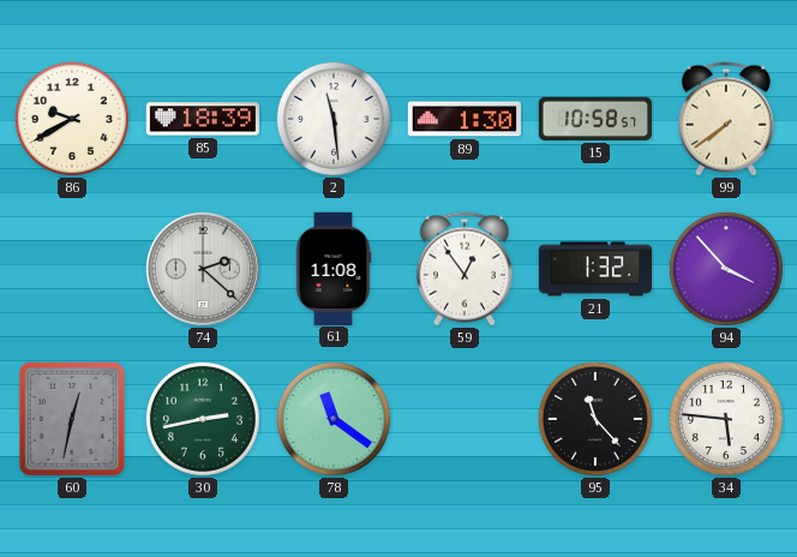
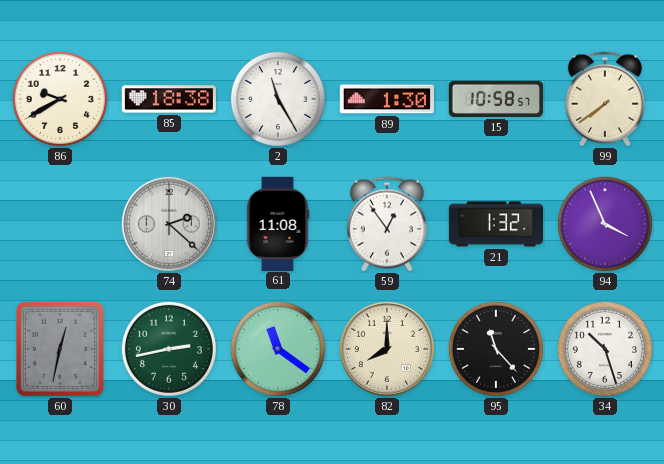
85: 18:39 -> 18:38 (169, 99)
2: 11:29 -> 11:25 (278, 99)
94: 3:53 -> 3:56 (605, 224)
82: none -> 8:00 (387, 349)
34: 5:46 -> 10:27 (605, 349)
